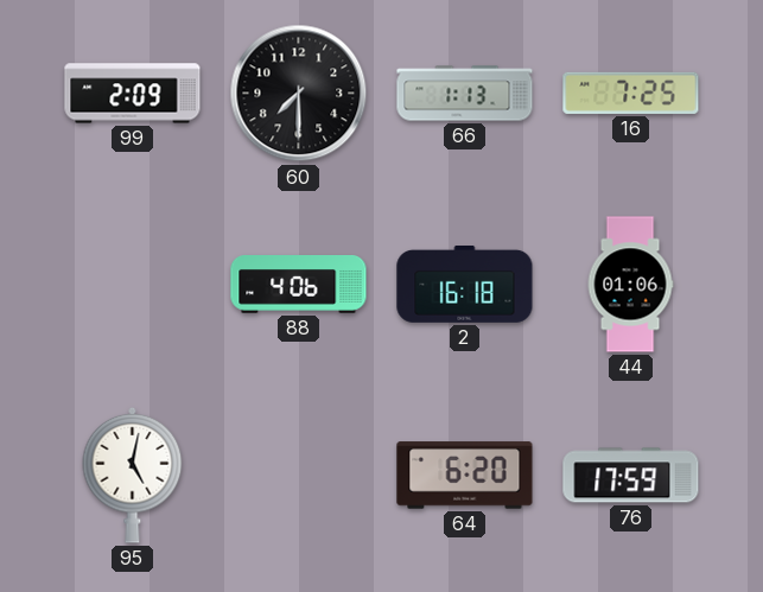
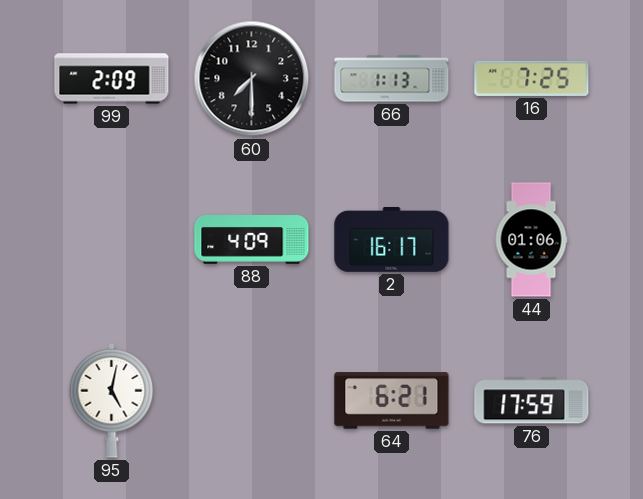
88: 4:06 -> 4:09 (252, 240)
2: 16:18 -> 16:17 (392, 240)
64: 6:20 -> 6:21 (392, 401)
